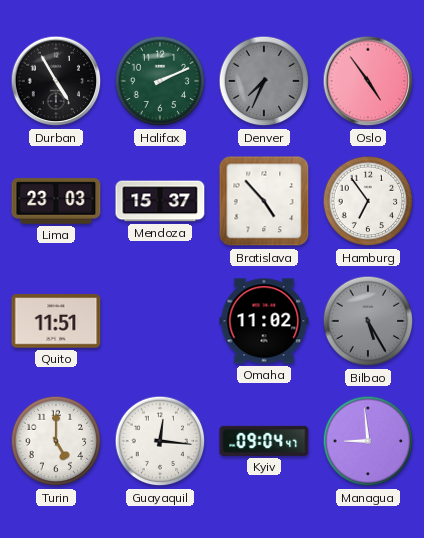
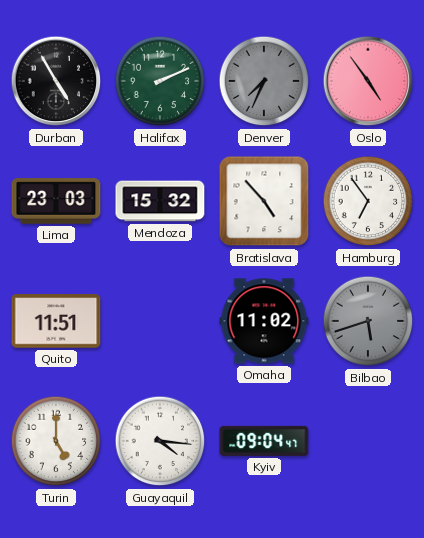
Mendoza: 15:37 -> 15:32 (160, 201)
Bilbao: 5:25 -> 5:42 (368, 321)
Guayaquil: 12:16 -> 4:16 (160, 441)
Managua: 8:59 -> none (368, 441)
